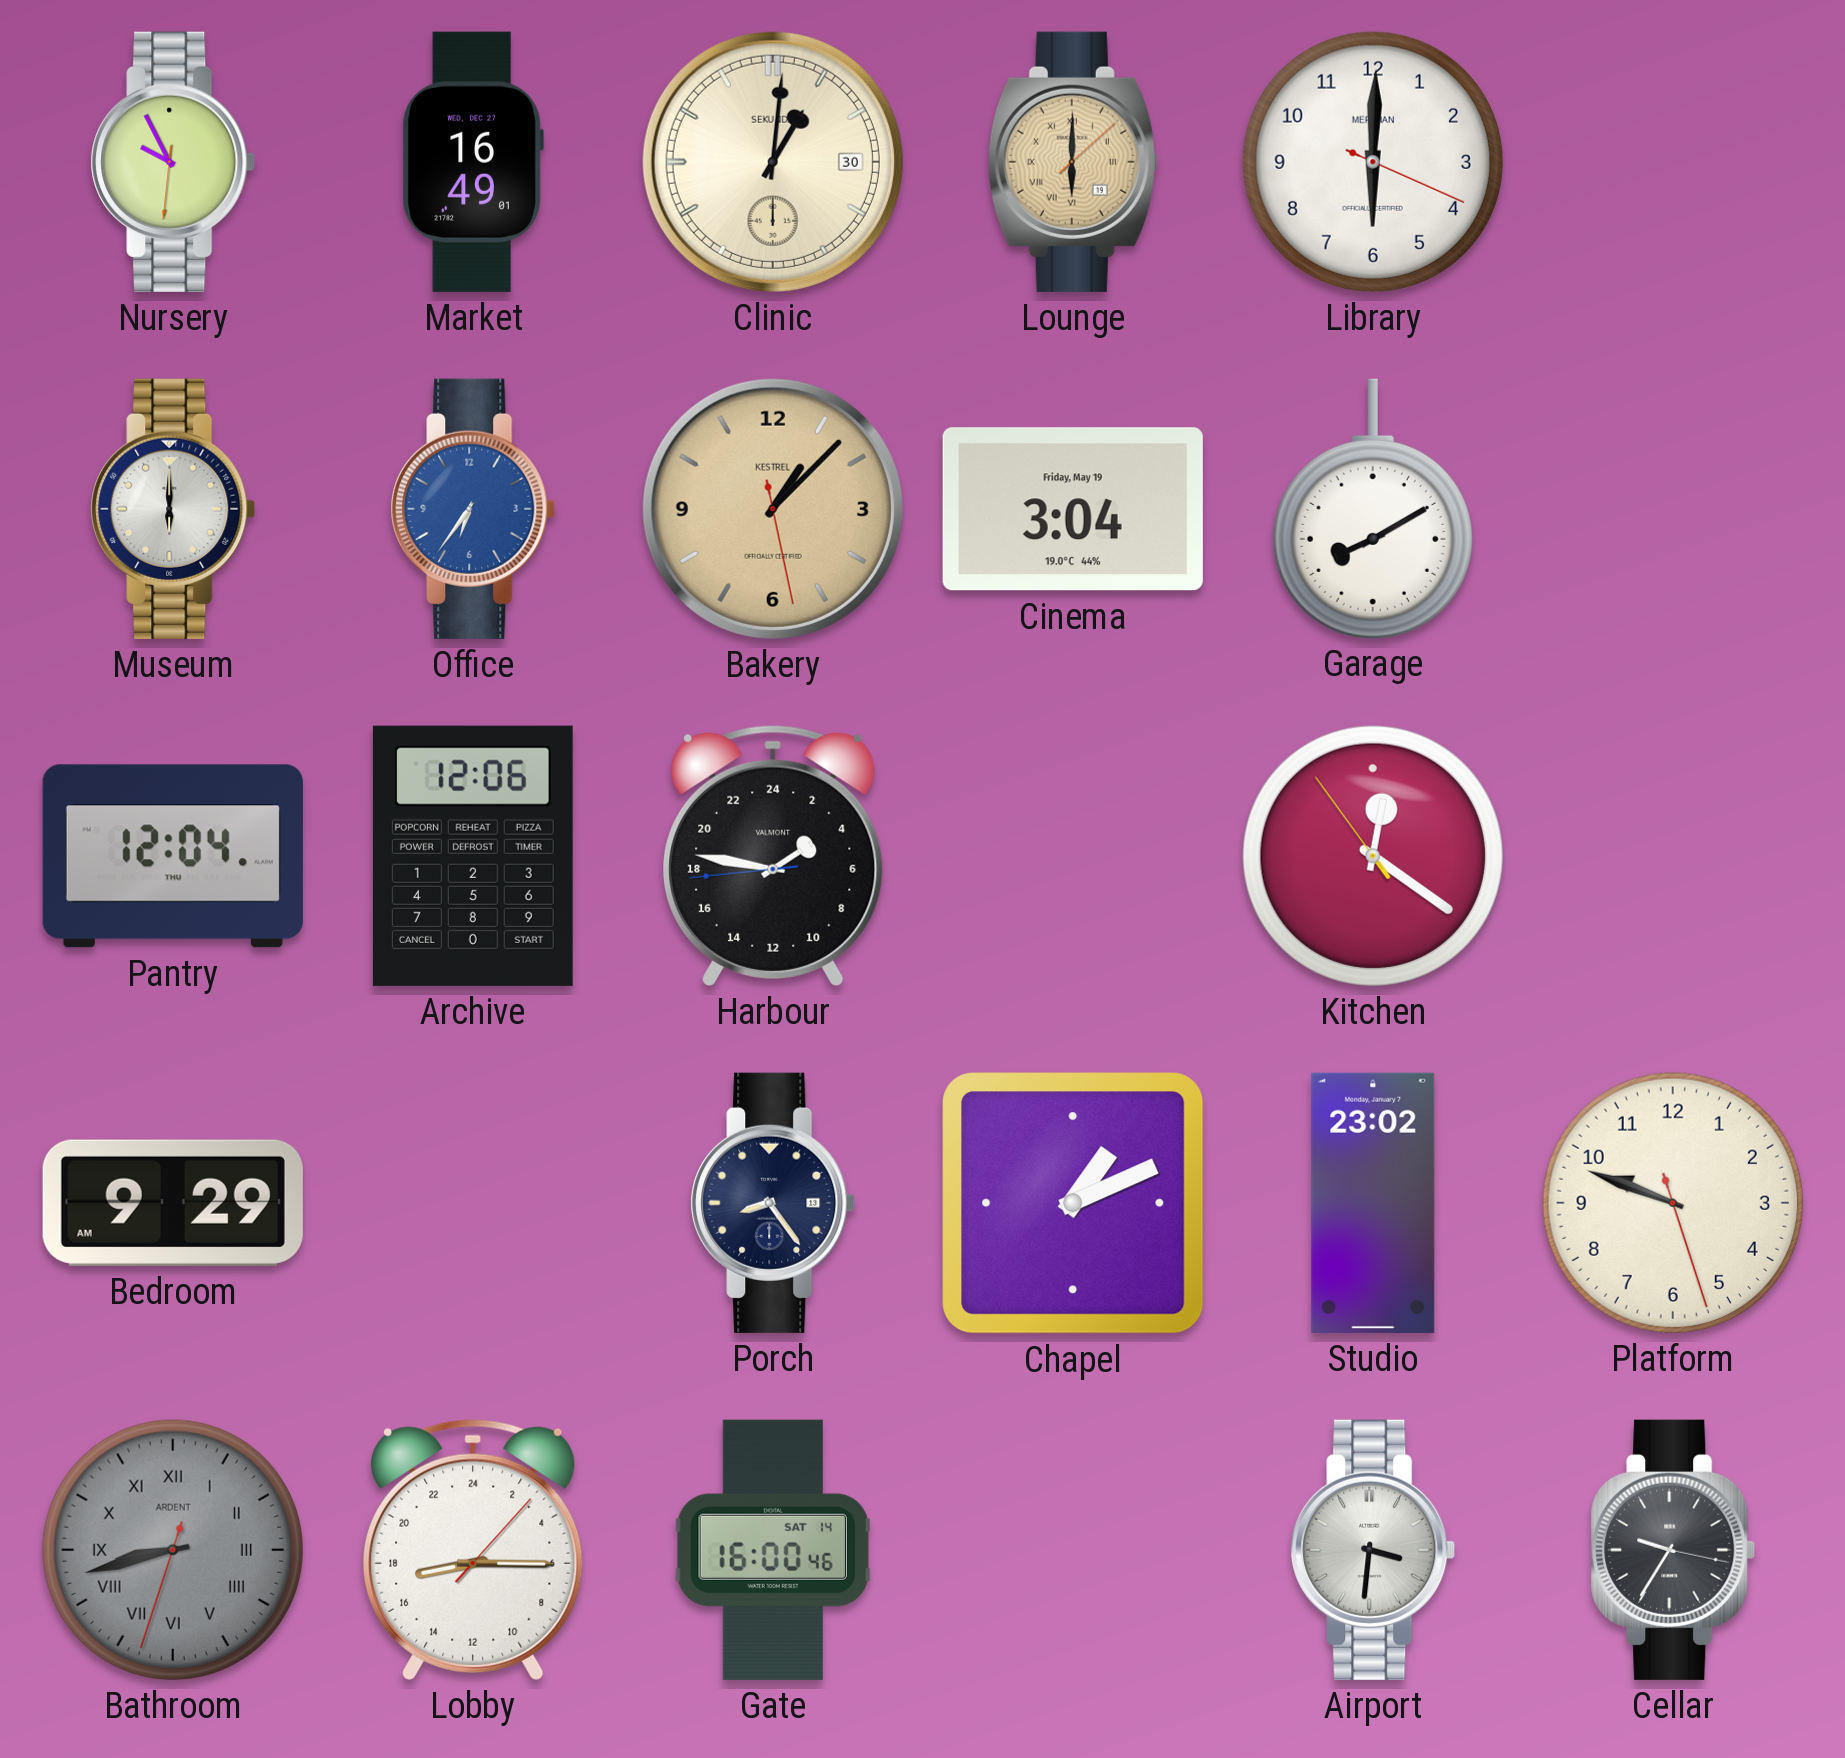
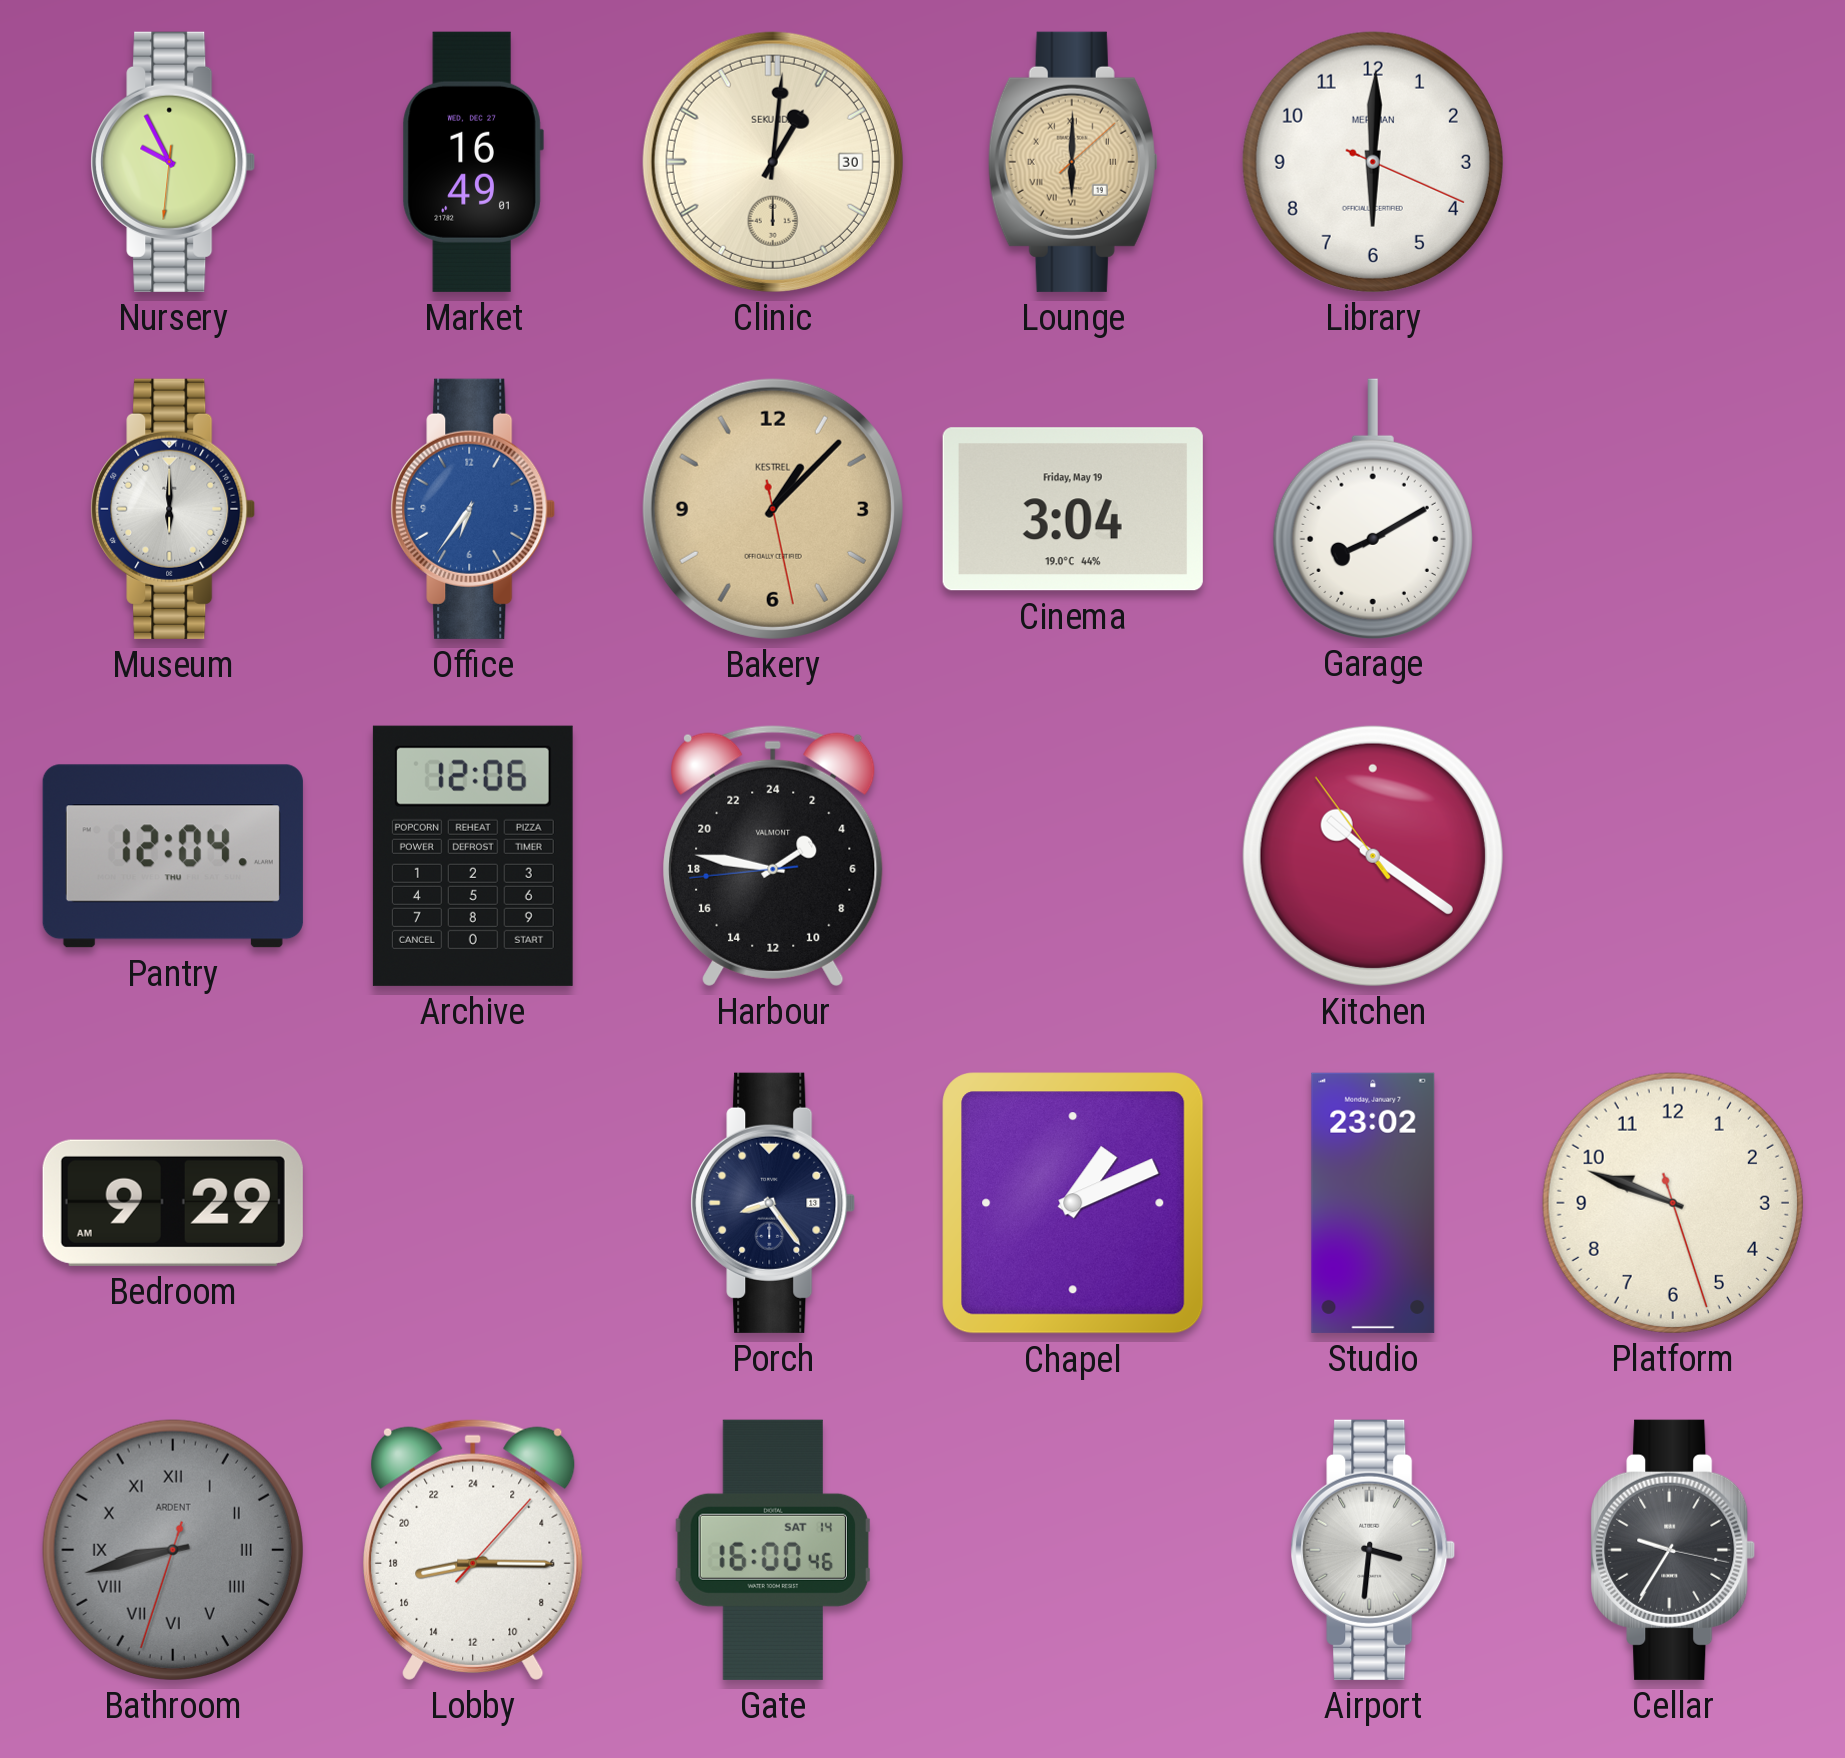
Kitchen: 12:20 -> 10:20 (1373, 856)
